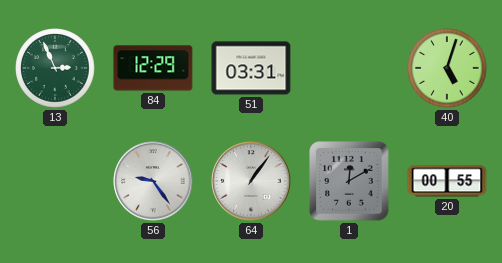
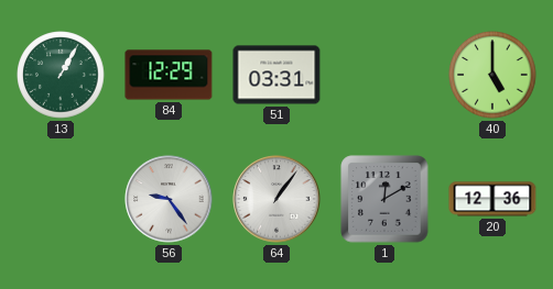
13: 2:56 -> 1:05 (61, 75)
40: 5:03 -> 5:00 (492, 75)
20: 00:55 -> 12:36 (492, 199)
